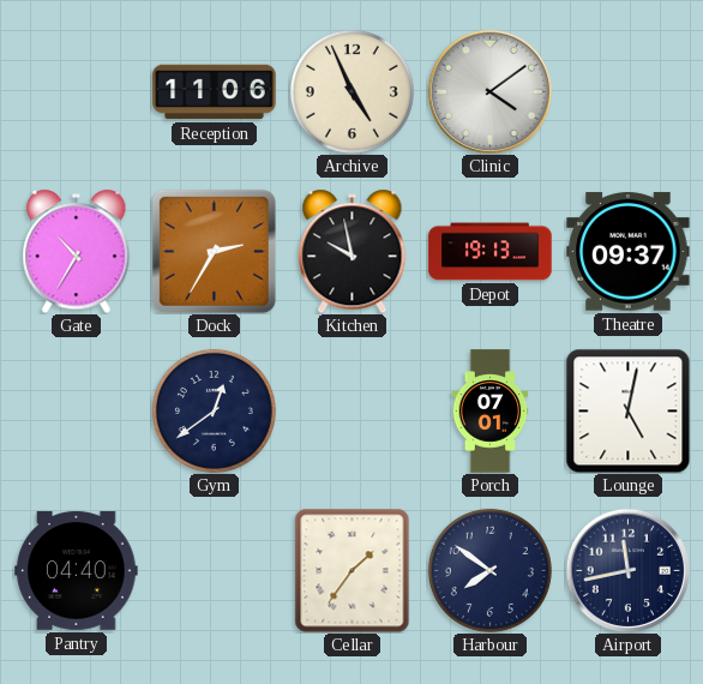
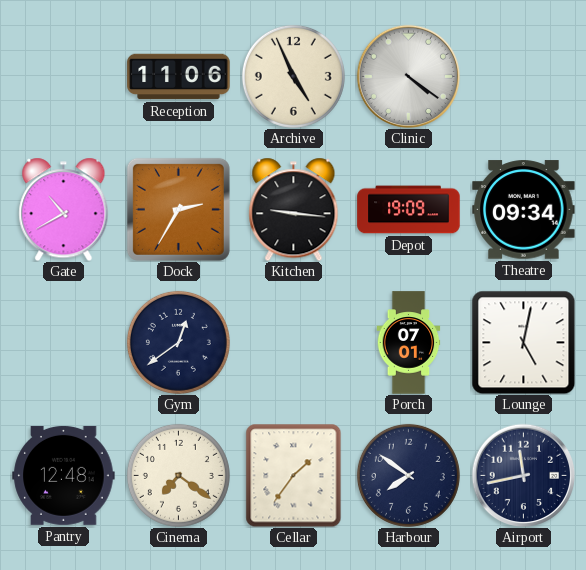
Clinic: 4:09 -> 4:21 (408, 76)
Gate: 10:35 -> 10:40 (64, 209)
Kitchen: 9:58 -> 9:16 (294, 209)
Depot: 19:13 -> 19:09 (409, 210)
Theatre: 09:37 -> 09:34 (524, 210)
Pantry: 04:40 -> 12:48 (64, 475)
Cinema: none -> 7:21 (178, 475)
